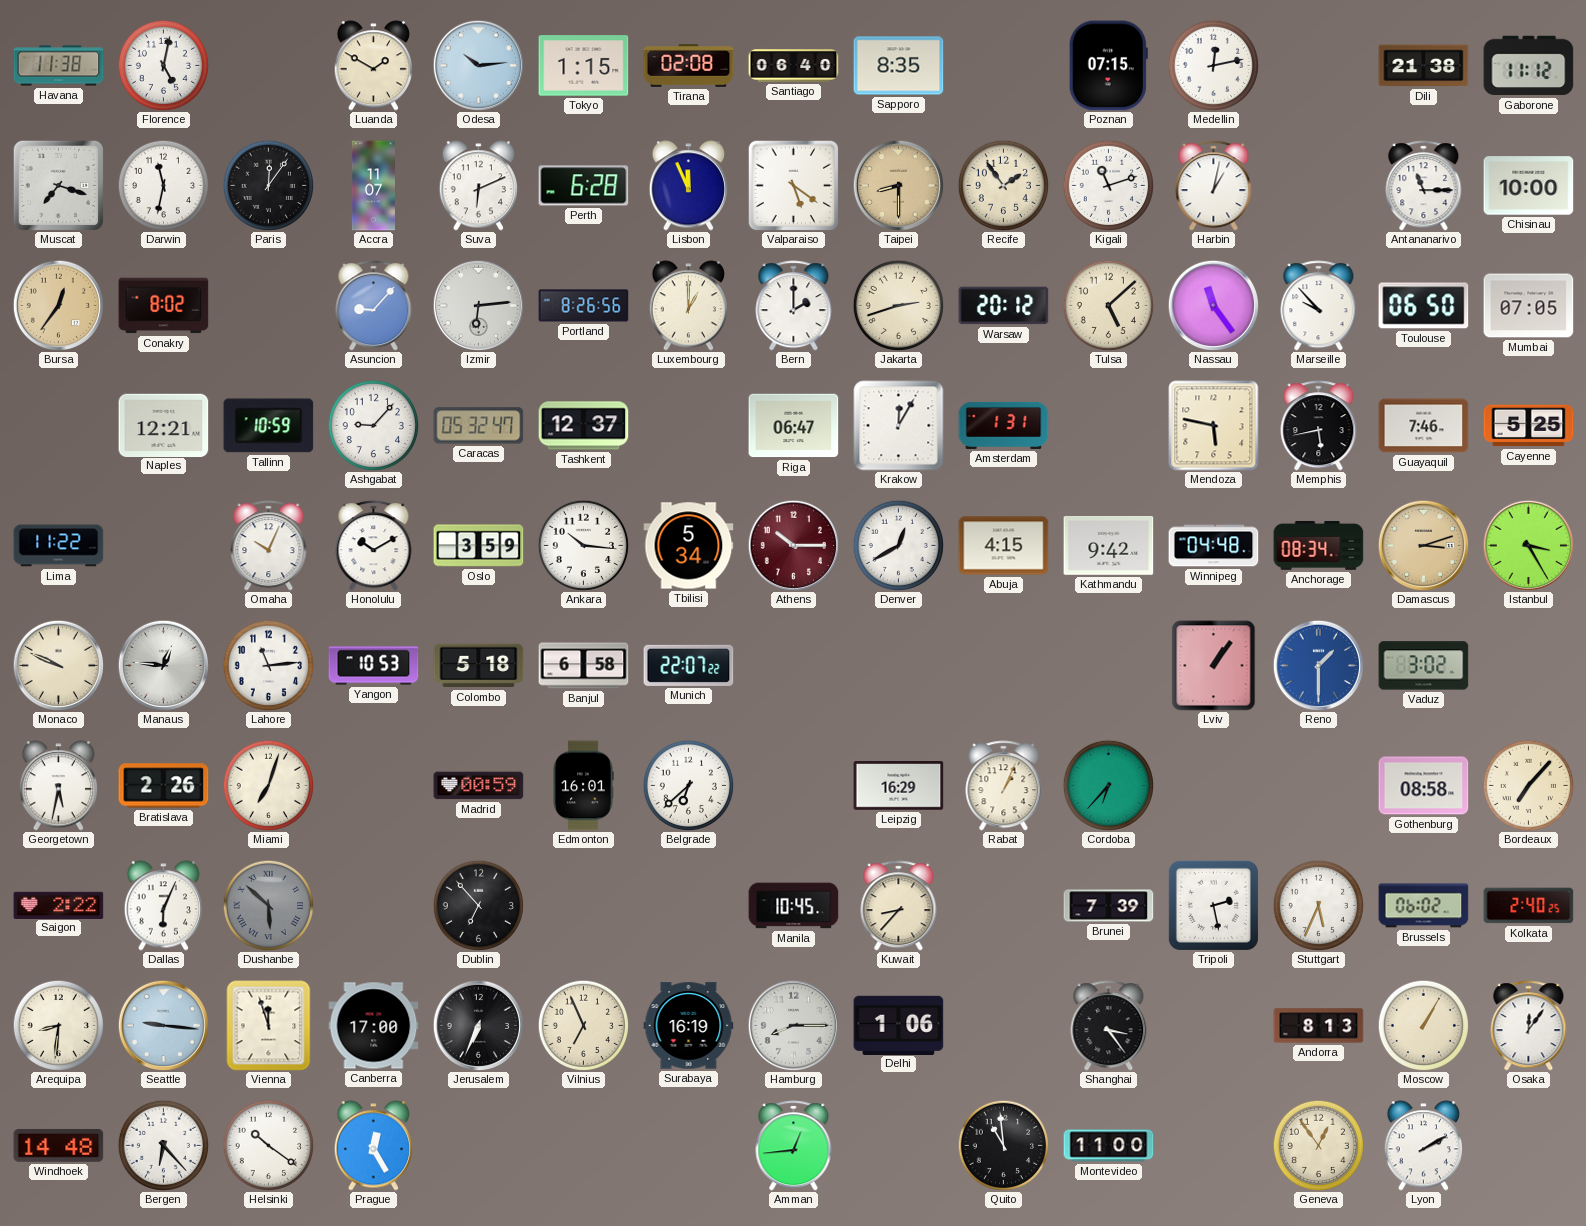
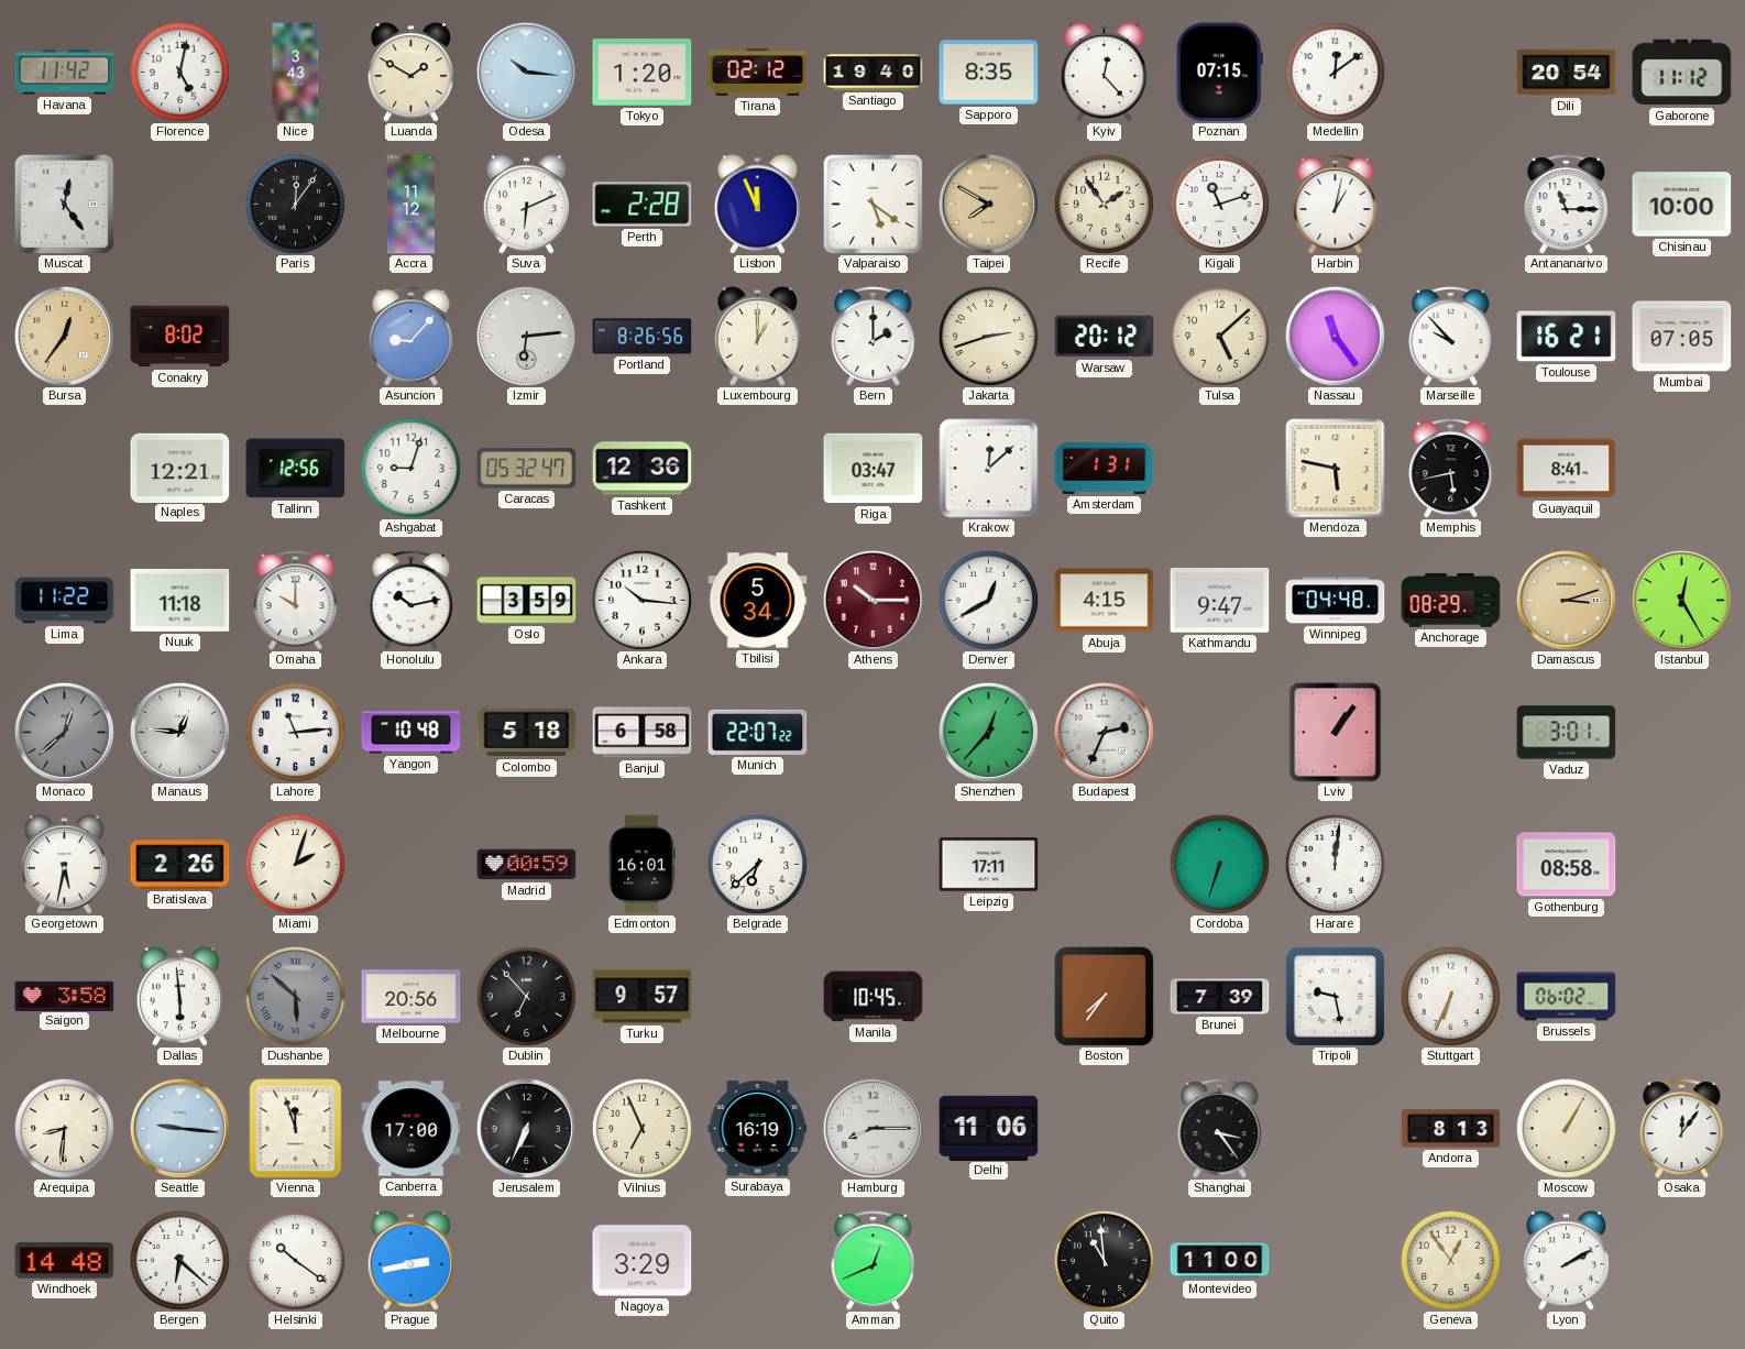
Havana: 11:38 -> 11:42 (65, 73)
Nice: none -> 3:43 (296, 73)
Odesa: 10:14 -> 10:16 (526, 72)
Tokyo: 1:15 -> 1:20 (643, 73)
Tirana: 02:08 -> 02:12 (758, 73)
Santiago: 06:40 -> 19:40 (874, 73)
Kyiv: none -> 12:23 (1104, 73)
Medellin: 12:13 -> 12:09 (1335, 72)
Dili: 21:38 -> 20:54 (1567, 73)
Muscat: 7:18 -> 12:24 (64, 204)
Darwin: 11:32 -> none (163, 185)
Accra: 11:07 -> 11:12 (410, 205)
Perth: 6:28 -> 2:28 (643, 205)
Taipei: 8:30 -> 7:50 (988, 204)
Toulouse: 06:50 -> 16:21 (1567, 337)
Tallinn: 10:59 -> 12:56 (296, 469)
Ashgabat: 9:07 -> 9:03 (410, 468)
Tashkent: 12:37 -> 12:36 (643, 469)
Riga: 06:47 -> 03:47 (874, 469)
Krakow: 12:05 -> 12:08 (989, 469)
Guayaquil: 7:46 -> 8:41 (1567, 469)
Cayenne: 5:25 -> none (1529, 426)
Nuuk: none -> 11:18 (180, 600)
Omaha: 10:04 -> 10:00 (296, 601)
Honolulu: 10:10 -> 10:13 (411, 601)
Kathmandu: 9:42 -> 9:47 (1220, 601)
Anchorage: 08:34 -> 08:29 (1451, 600)
Istanbul: 3:25 -> 12:25 (1681, 600)
Monaco: 9:49 -> 12:38 (64, 732)
Monaco dial: cream -> grey (64, 732)
Yangon: 10:53 -> 10:48 (411, 733)
Shenzhen: none -> 12:37 (988, 732)
Budapest: none -> 2:34 (1104, 732)
Reno: 1:30 -> none (1318, 665)
Vaduz: 3:02 -> 3:01 (1567, 733)
Miami: 7:03 -> 2:03 (295, 864)
Leipzig: 16:29 -> 17:11 (989, 865)
Rabat: 1:04 -> none (1004, 786)
Cordoba: 6:37 -> 6:33 (1219, 864)
Harare: none -> 12:01 (1335, 864)
Bordeaux: 7:07 -> none (1528, 785)
Saigon: 2:22 -> 3:58 (65, 996)
Dallas: 6:04 -> 5:59 (179, 997)
Melbourne: none -> 20:56 (411, 997)
Turku: none -> 9:57 (643, 997)
Kuwait: 8:37 -> none (899, 906)
Boston: none -> 7:36 (1105, 997)
Tripoli: 2:28 -> 9:28 (1335, 996)
Stuttgart: 5:34 -> 6:34 (1450, 996)
Kolkata: 2:40 -> none (1529, 906)
Delhi: 1:06 -> 11:06 (989, 1128)
Bergen: 6:23 -> 6:22 (179, 1260)
Prague: 12:25 -> 2:43 (410, 1261)
Nagoya: none -> 3:29 (643, 1261)
Amman: 12:44 -> 12:41 (874, 1261)
